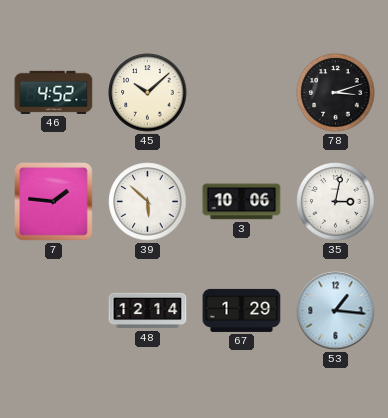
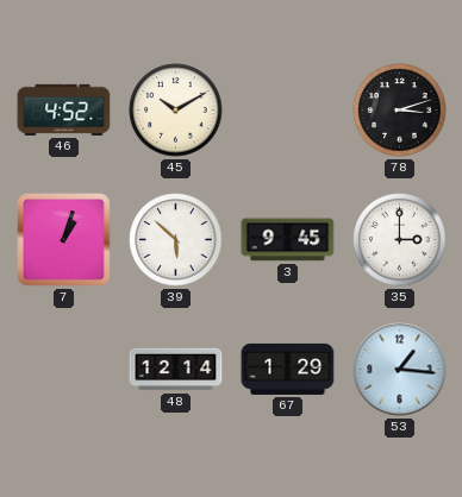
45: 10:08 -> 10:10 (176, 111)
7: 1:46 -> 1:03 (64, 240)
3: 10:06 -> 9:45 (288, 240)
35: 3:02 -> 3:00 (400, 240)
